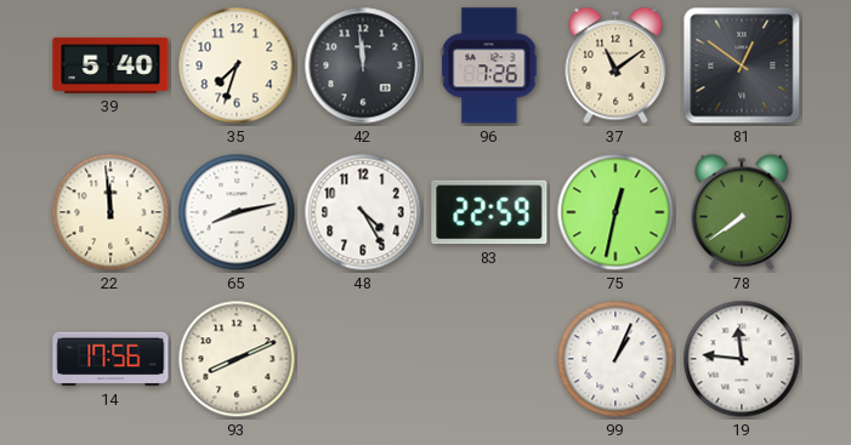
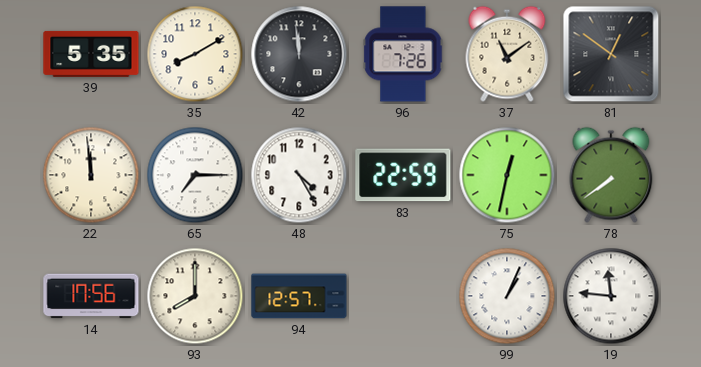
39: 5:40 -> 5:35 (91, 54)
35: 7:33 -> 8:10 (195, 54)
65: 8:13 -> 7:15 (195, 175)
93: 8:11 -> 8:00 (195, 296)
94: none -> 12:57 (299, 296)
